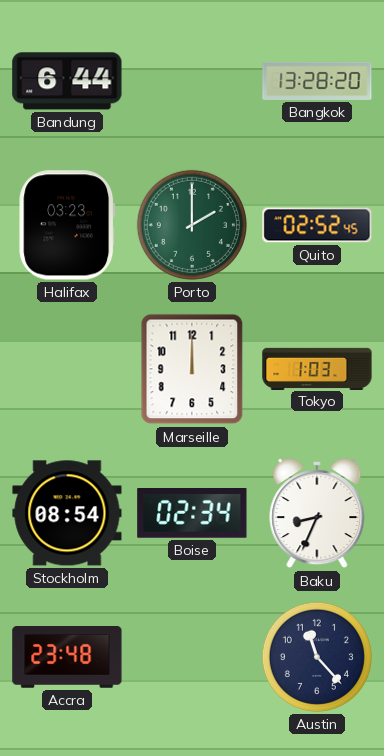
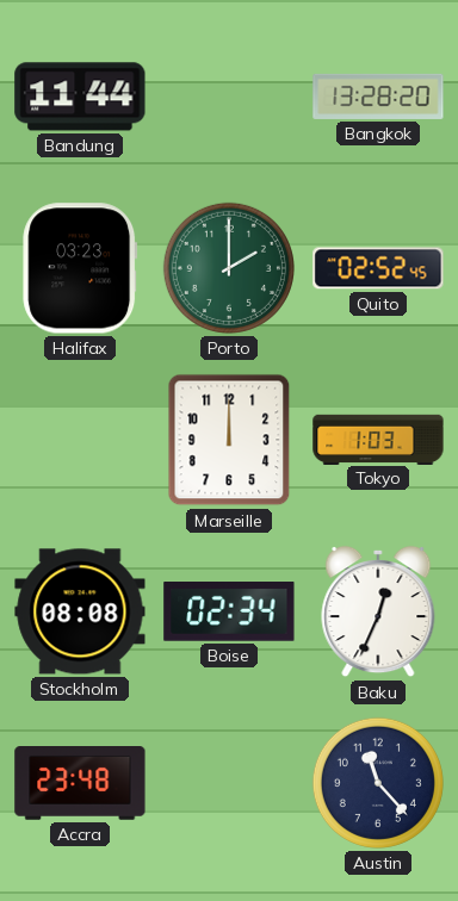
Bandung: 6:44 -> 11:44 (80, 97)
Stockholm: 08:54 -> 08:08 (80, 611)
Baku: 8:34 -> 12:34 (378, 611)
